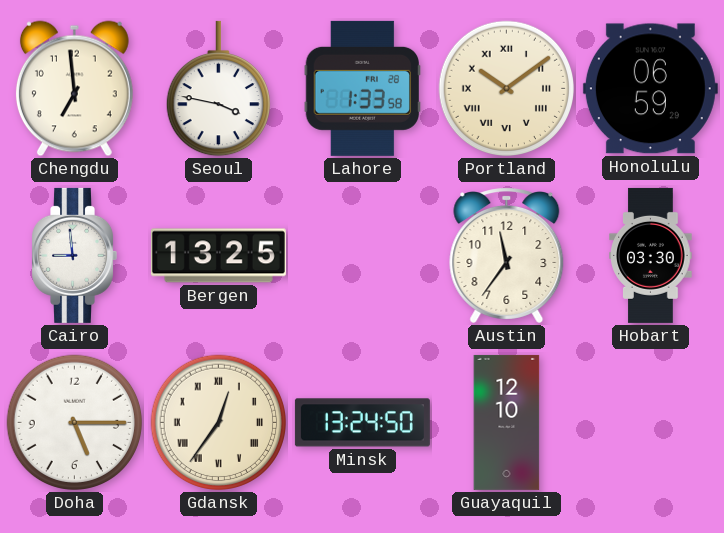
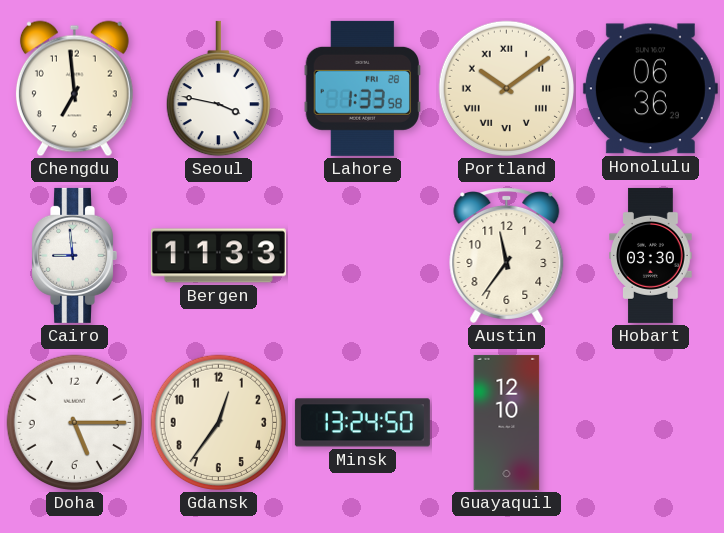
Honolulu: 06:59 -> 06:36 (650, 89)
Bergen: 13:25 -> 11:33 (218, 256)
Gdansk numerals: Roman -> Arabic (219, 423)
